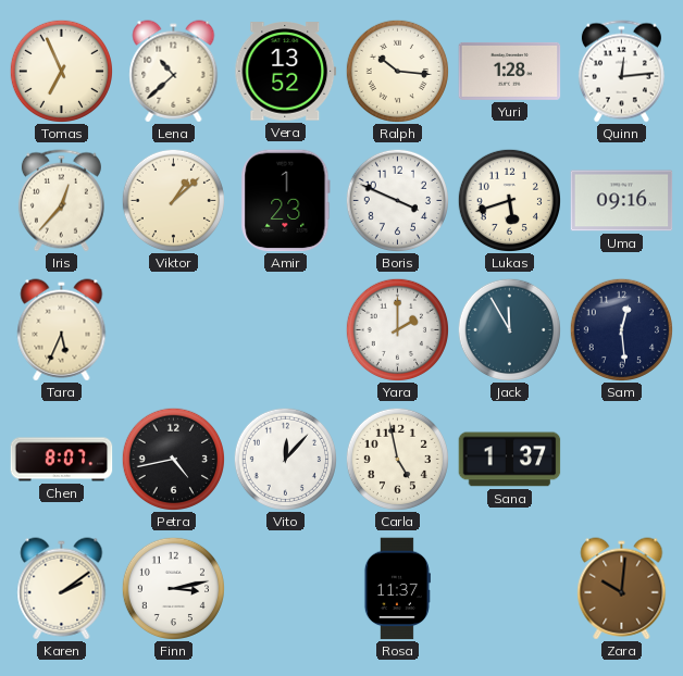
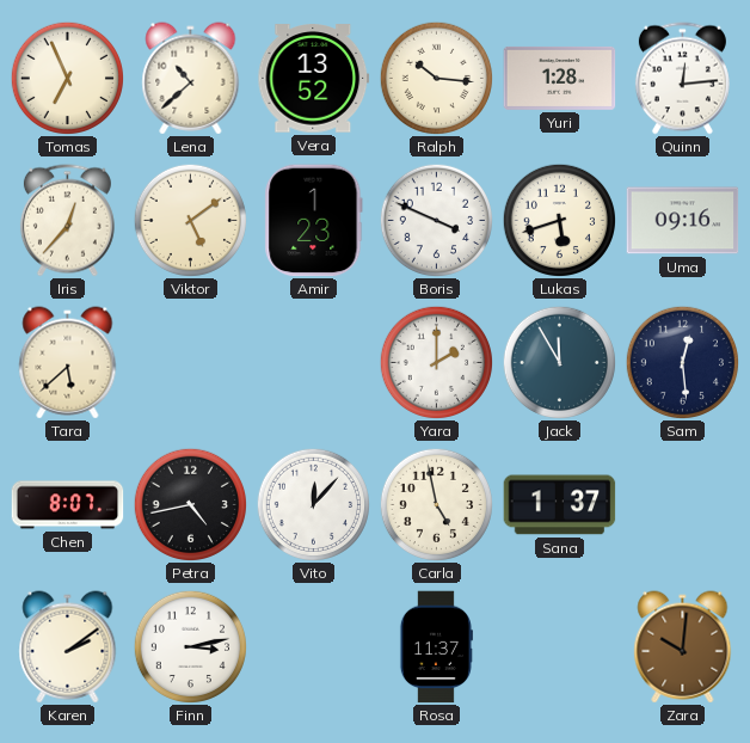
Viktor: 1:08 -> 5:09 (190, 220)
Tara: 5:34 -> 5:38 (68, 363)
